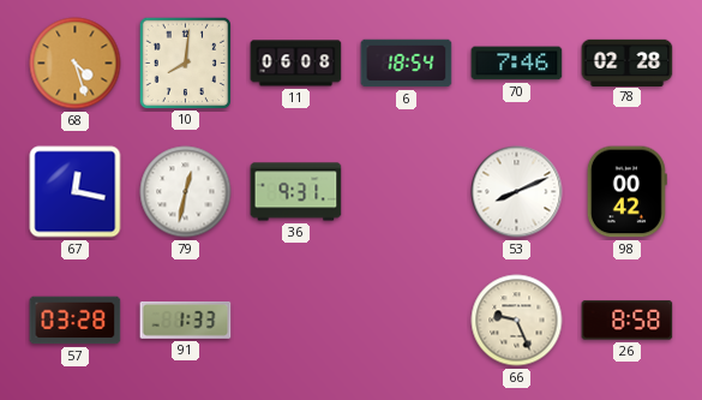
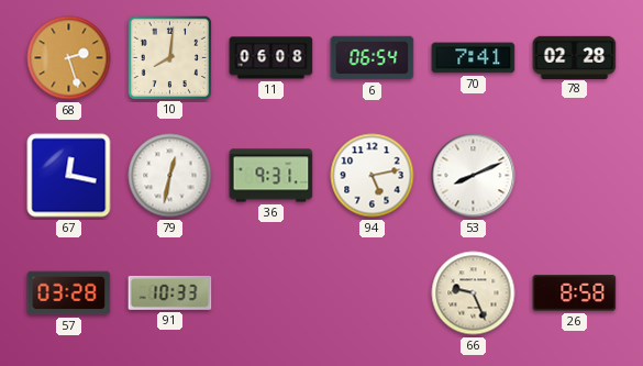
68: 4:27 -> 2:27 (69, 58)
6: 18:54 -> 06:54 (373, 58)
70: 7:46 -> 7:41 (474, 58)
94: none -> 5:13 (373, 176)
98: 00:42 -> none (626, 192)
91: 1:33 -> 10:33 (170, 292)
